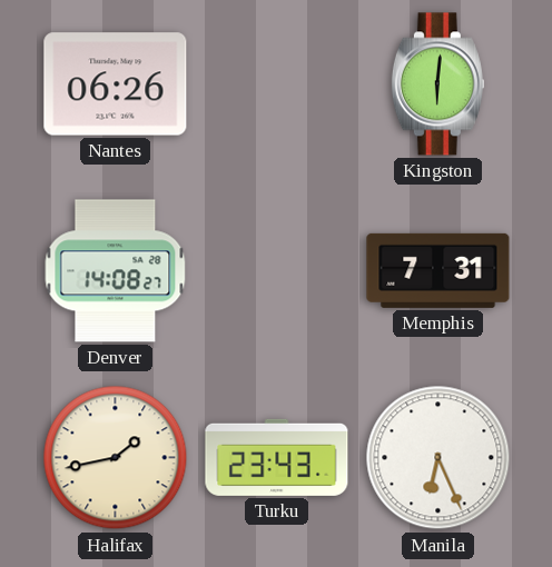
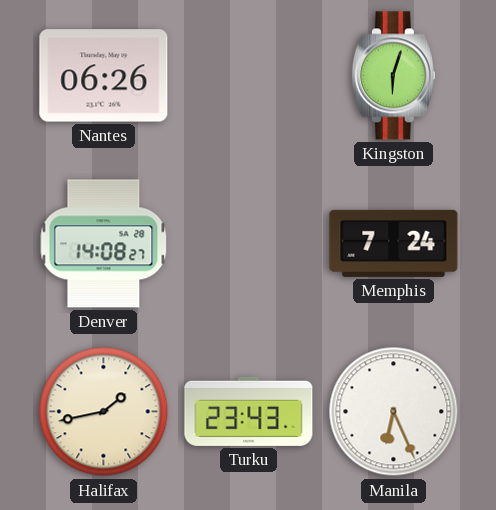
Kingston: 6:01 -> 6:03 (393, 76)
Memphis: 7:31 -> 7:24 (394, 243)
